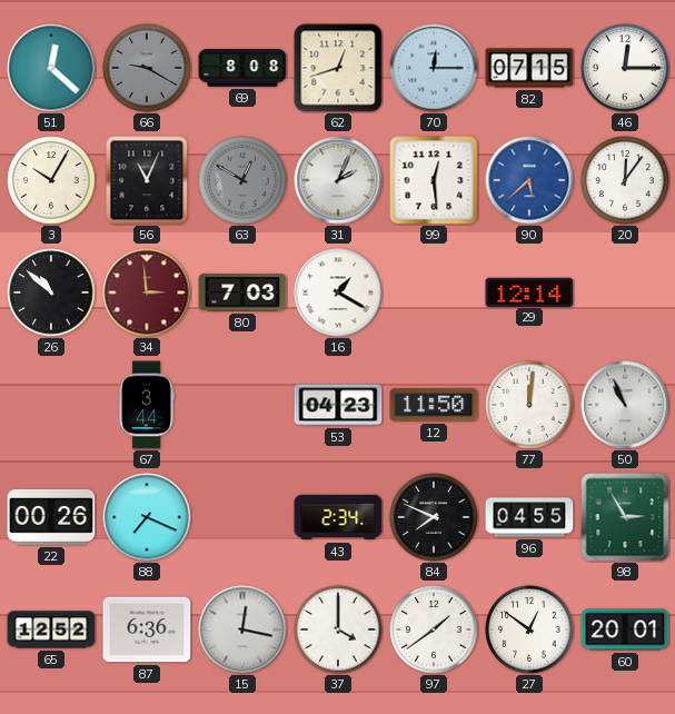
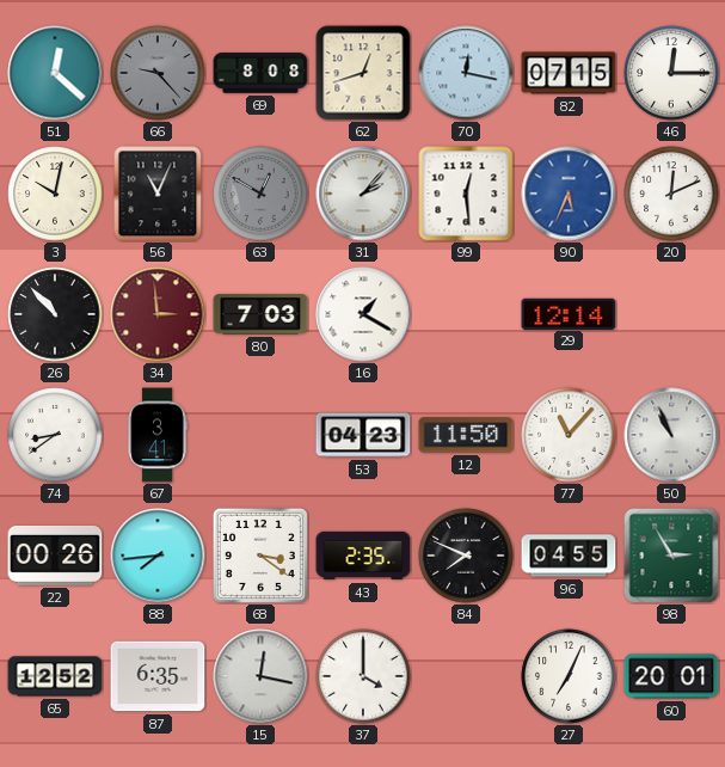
66: 9:20 -> 9:23 (158, 73)
70: 12:15 -> 12:17 (466, 73)
3: 10:05 -> 10:02 (55, 194)
31: 2:04 -> 2:07 (363, 194)
90: 5:38 -> 5:34 (569, 194)
20: 12:06 -> 12:11 (671, 194)
26: 10:52 -> 10:53 (55, 314)
74: none -> 8:39 (55, 435)
67: 3:44 -> 3:41 (158, 435)
77: 12:01 -> 11:07 (569, 435)
88: 7:19 -> 7:44 (158, 556)
68: none -> 3:21 (260, 556)
43: 2:34 -> 2:35 (363, 556)
87: 6:36 -> 6:35 (158, 676)
97: 1:39 -> none (434, 629)
27: 12:51 -> 7:04 (569, 676)
